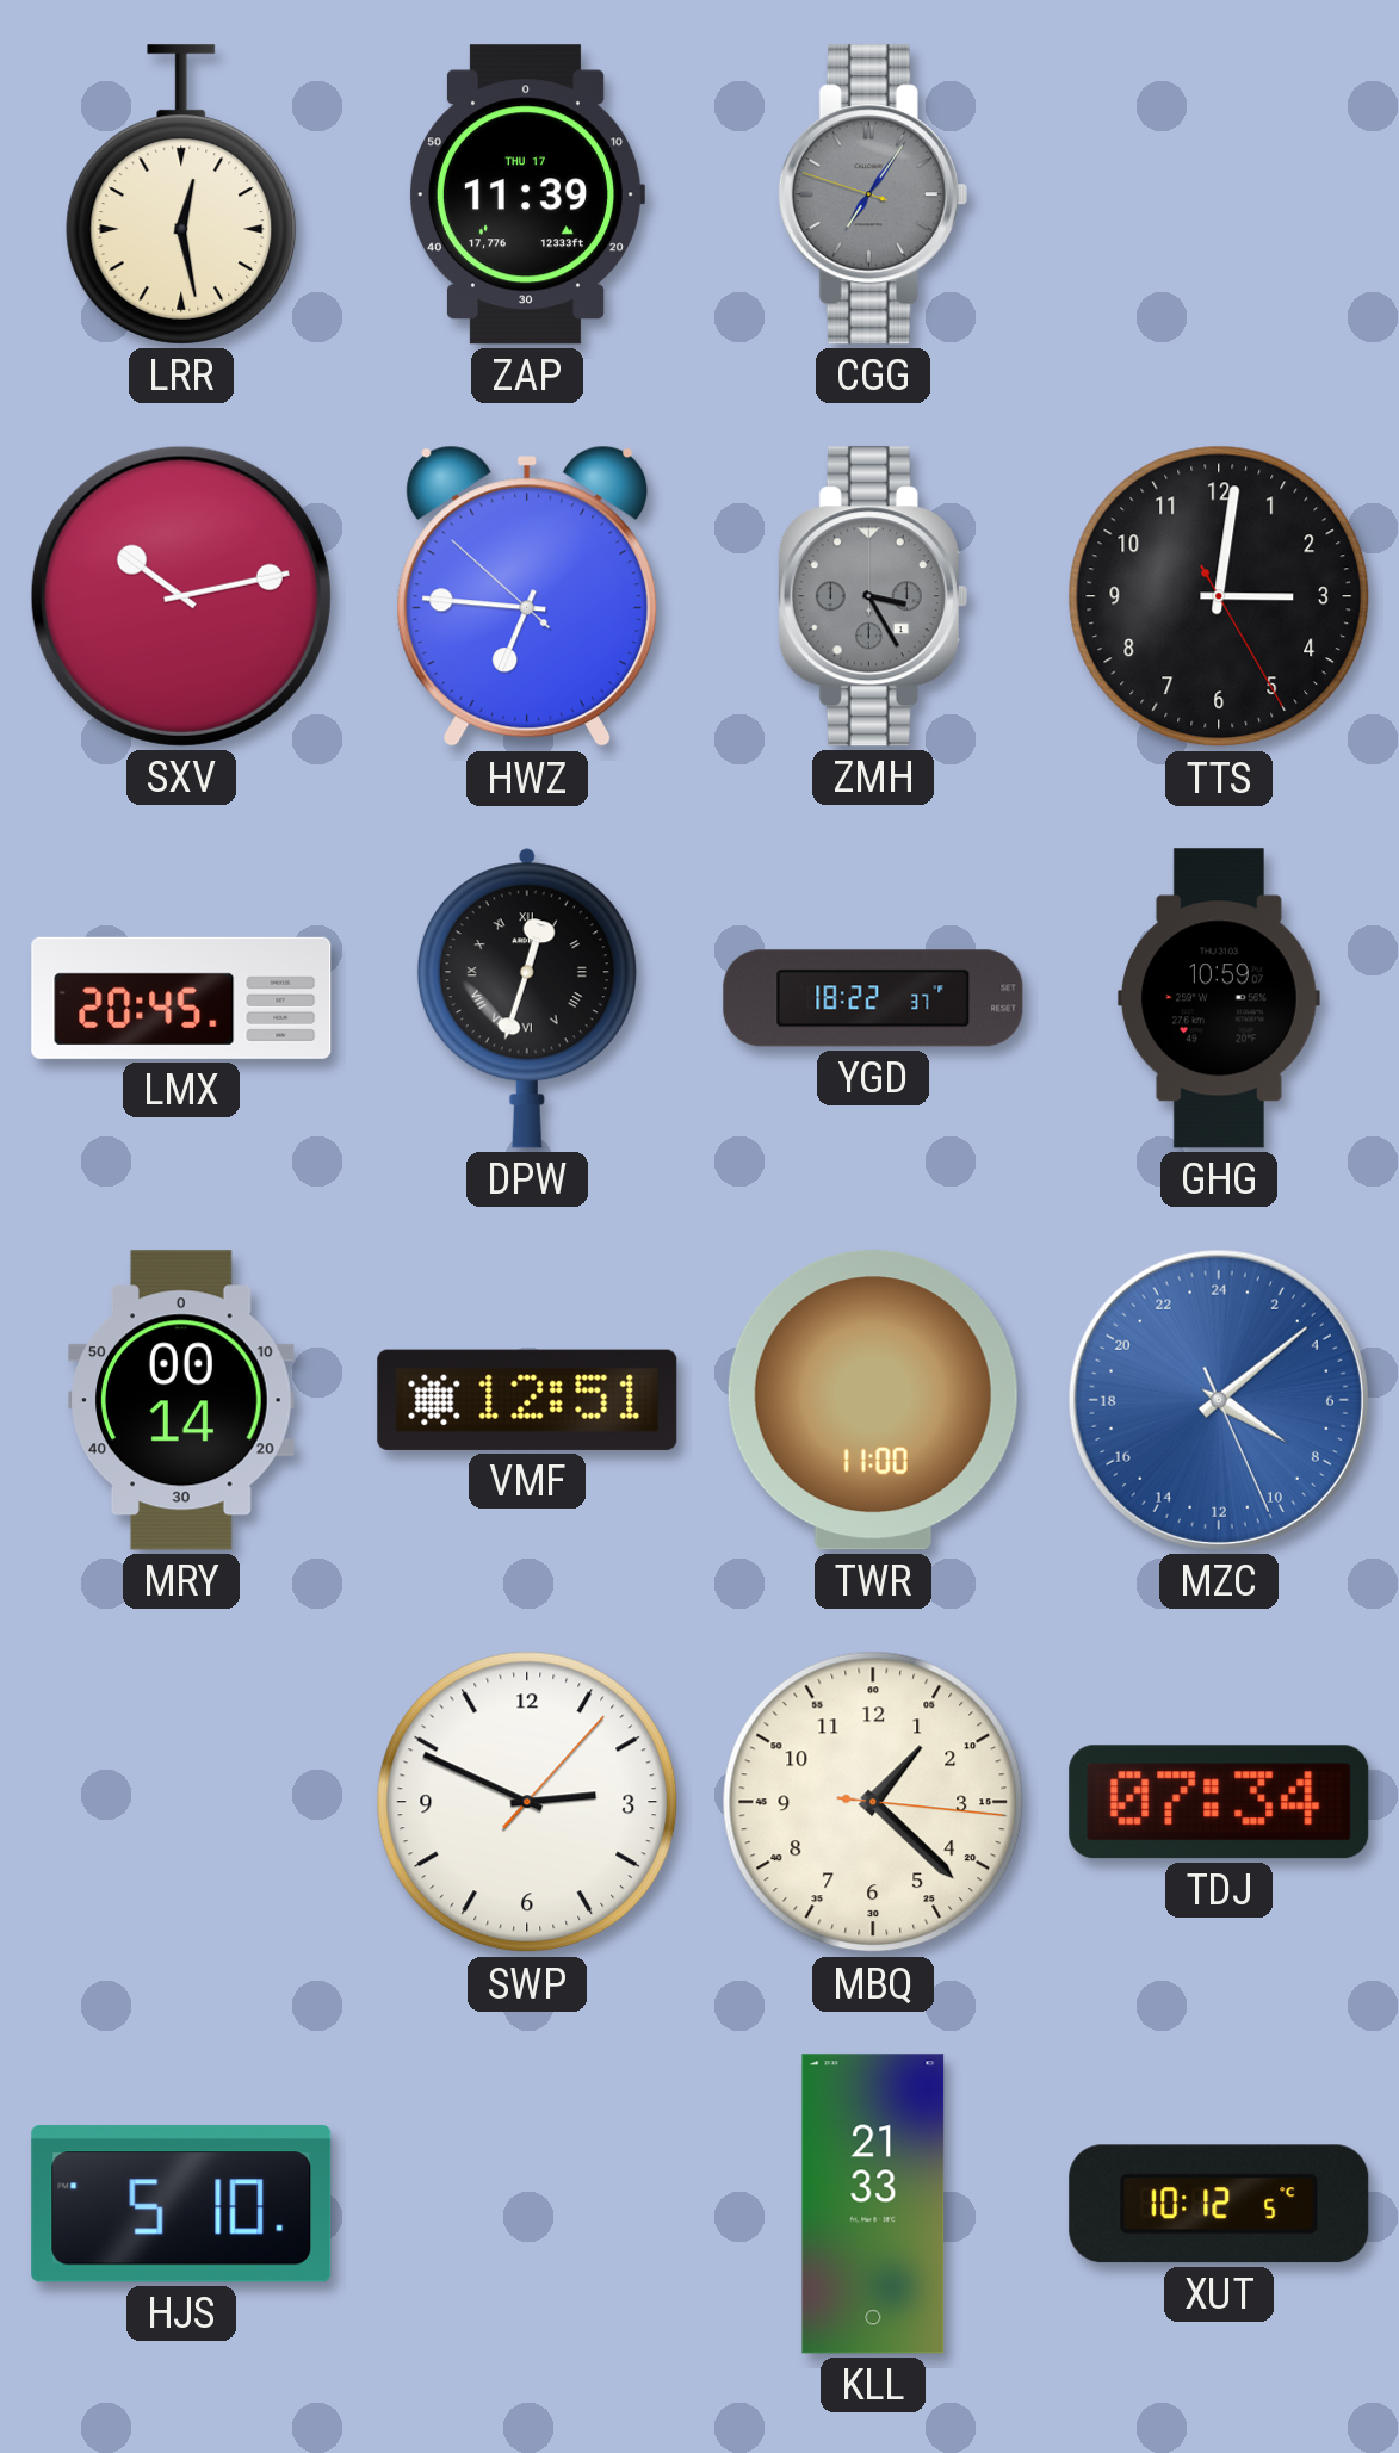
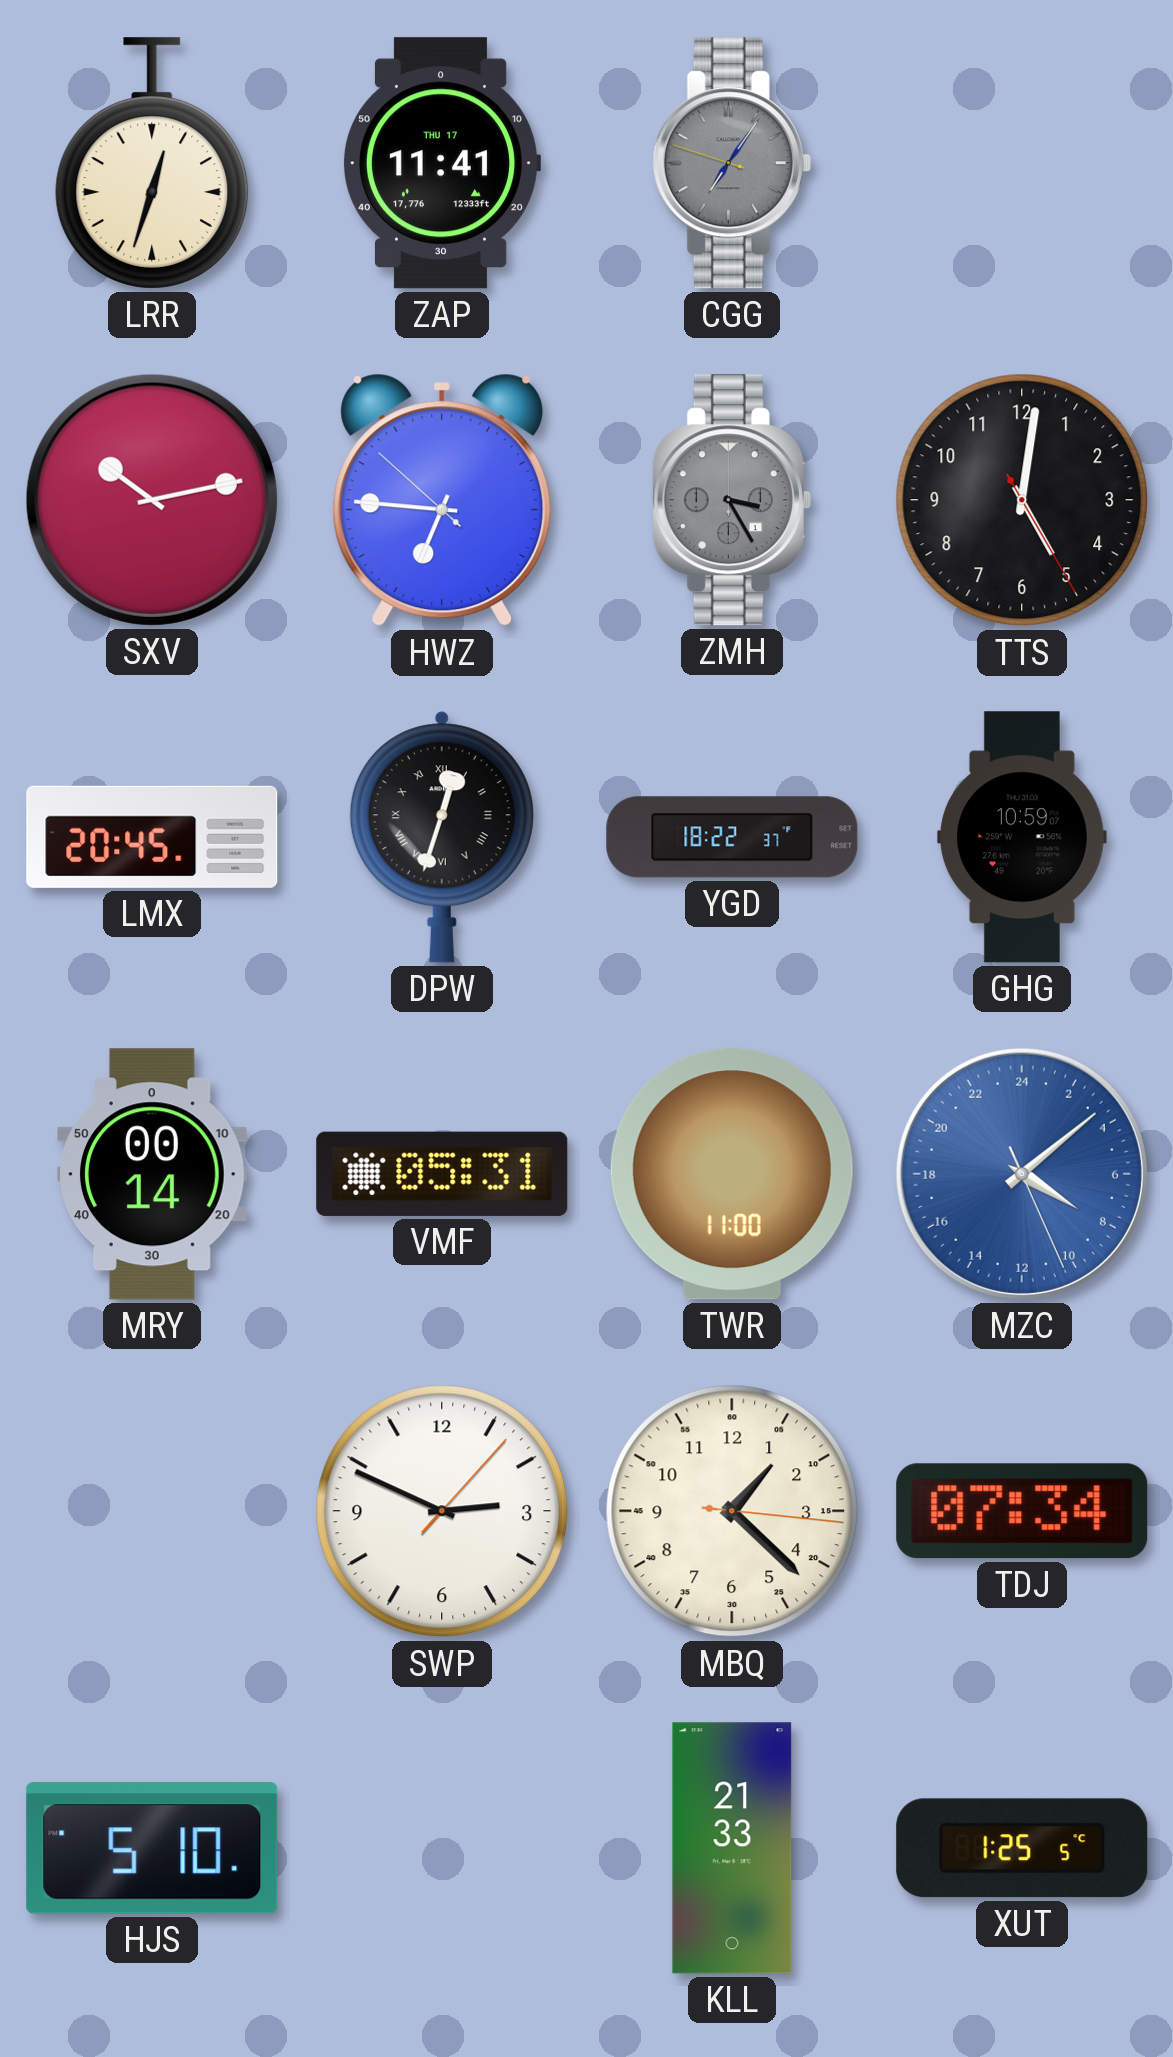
LRR: 12:28 -> 12:33 (152, 163)
ZAP: 11:39 -> 11:41 (441, 163)
TTS: 3:01 -> 5:01 (1022, 500)
VMF: 12:51 -> 05:31 (442, 1174)
XUT: 10:12 -> 1:25 (1022, 1848)
